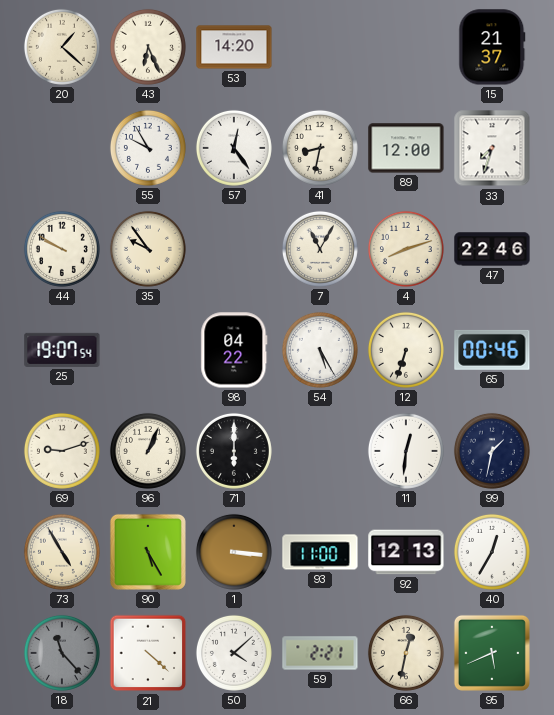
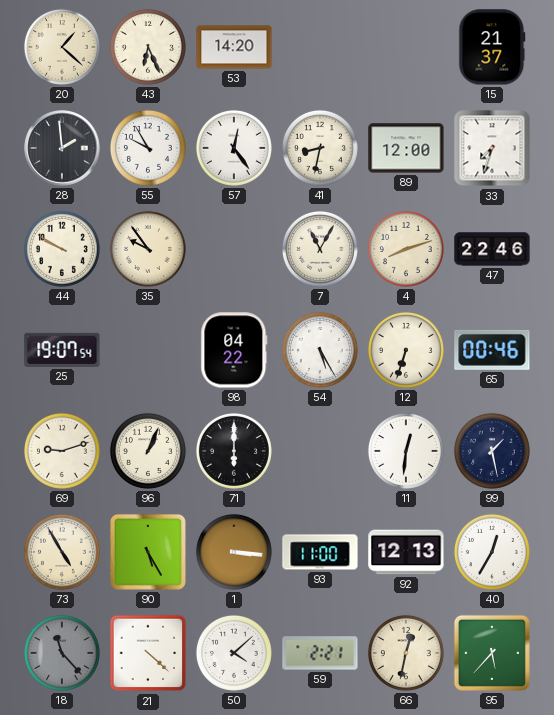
28: none -> 1:59 (62, 148)
99: 1:32 -> 1:28 (492, 451)
95: 5:41 -> 5:37 (492, 653)
